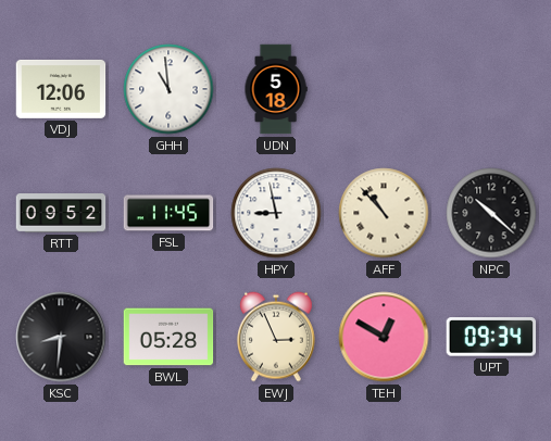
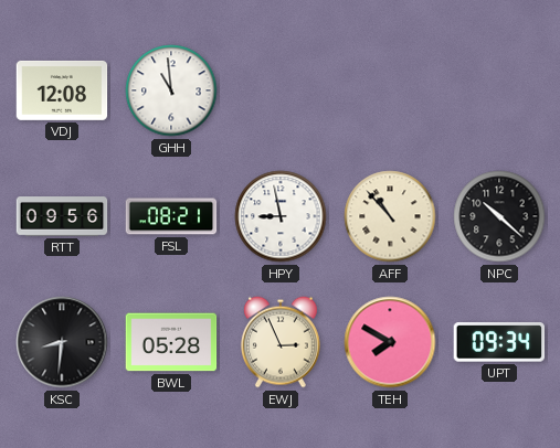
VDJ: 12:06 -> 12:08 (62, 90)
UDN: 5:18 -> none (276, 89)
RTT: 09:52 -> 09:56 (62, 216)
FSL: 11:45 -> 08:21 (171, 216)
TEH: 12:50 -> 7:50 (390, 342)
